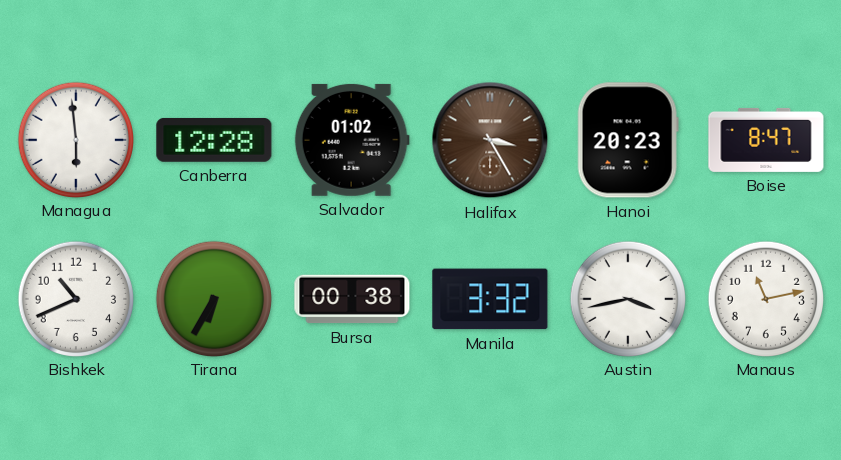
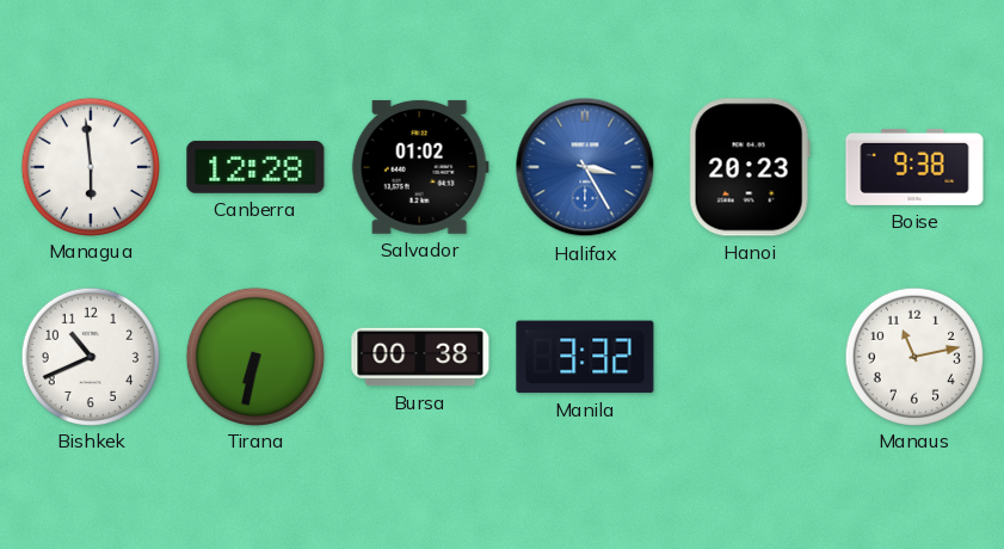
Halifax dial: brown -> blue (585, 167)
Boise: 8:47 -> 9:38 (914, 167)
Tirana: 6:35 -> 6:32 (254, 356)
Austin: 3:43 -> none (627, 298)
